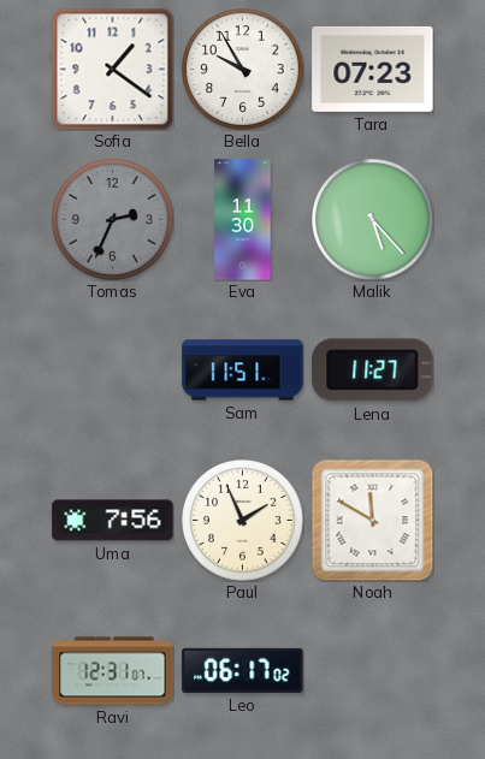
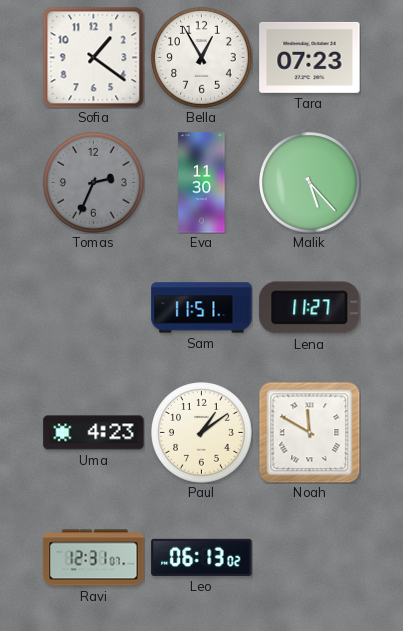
Bella: 9:55 -> 12:55 (202, 58)
Uma: 7:56 -> 4:23 (94, 433)
Paul: 1:56 -> 1:09 (202, 433)
Leo: 06:17 -> 06:13 (202, 557)
